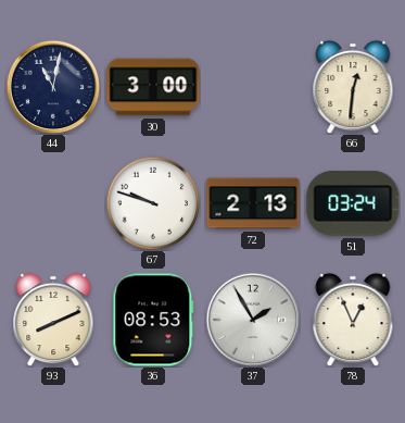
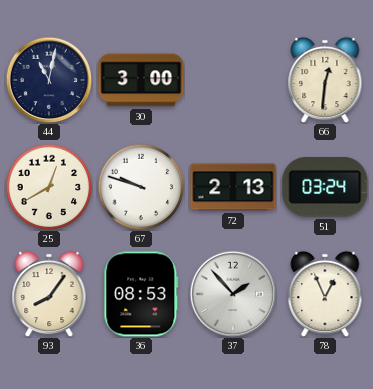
25: none -> 12:40 (49, 187)
93: 8:11 -> 8:06 (49, 294)
37: 1:55 -> 1:53 (233, 294)
